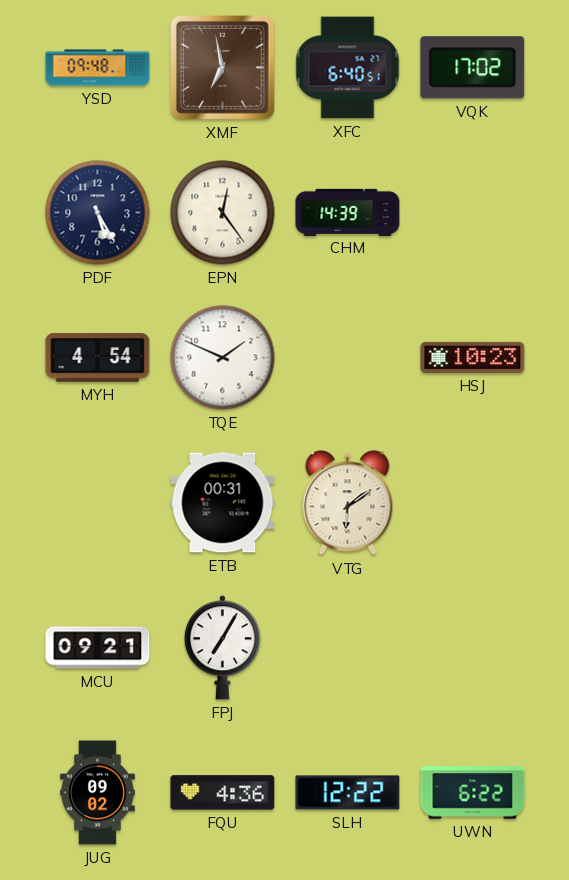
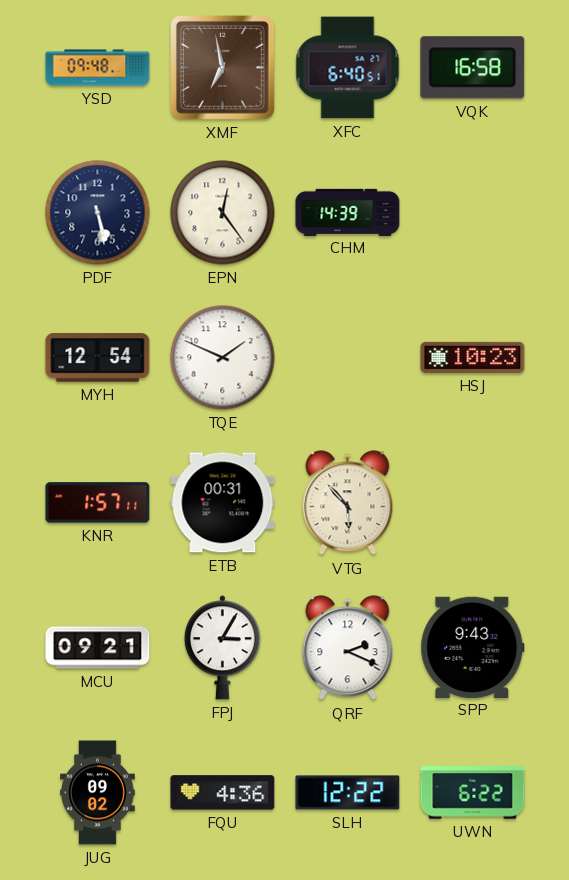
VQK: 17:02 -> 16:58 (473, 68)
PDF: 5:25 -> 5:28 (98, 213)
MYH: 4:54 -> 12:54 (98, 358)
KNR: none -> 1:57 (98, 503)
VTG: 6:09 -> 5:53 (348, 503)
FPJ: 7:05 -> 3:05 (222, 648)
QRF: none -> 2:19 (348, 648)
SPP: none -> 9:43 (473, 647)
